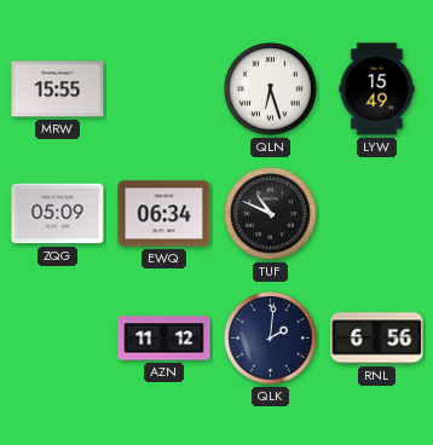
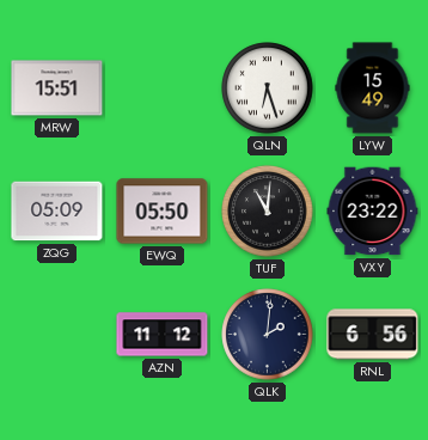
MRW: 15:55 -> 15:51 (57, 88)
EWQ: 06:34 -> 05:50 (163, 212)
TUF: 10:49 -> 11:01 (268, 212)
VXY: none -> 23:22 (373, 212)
